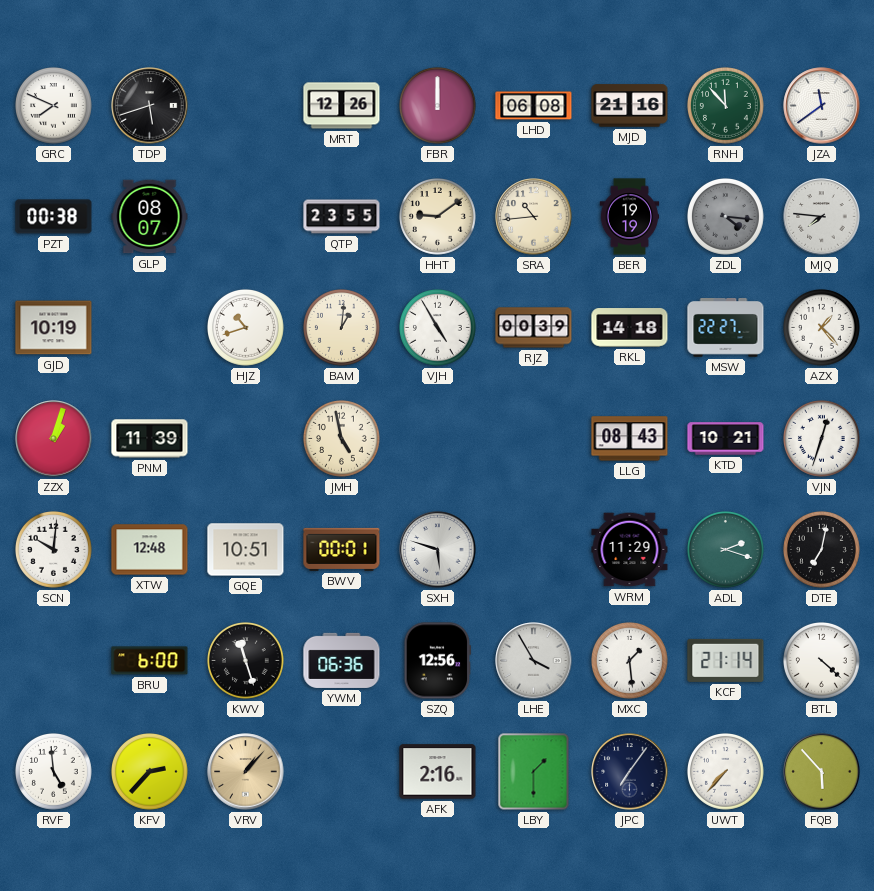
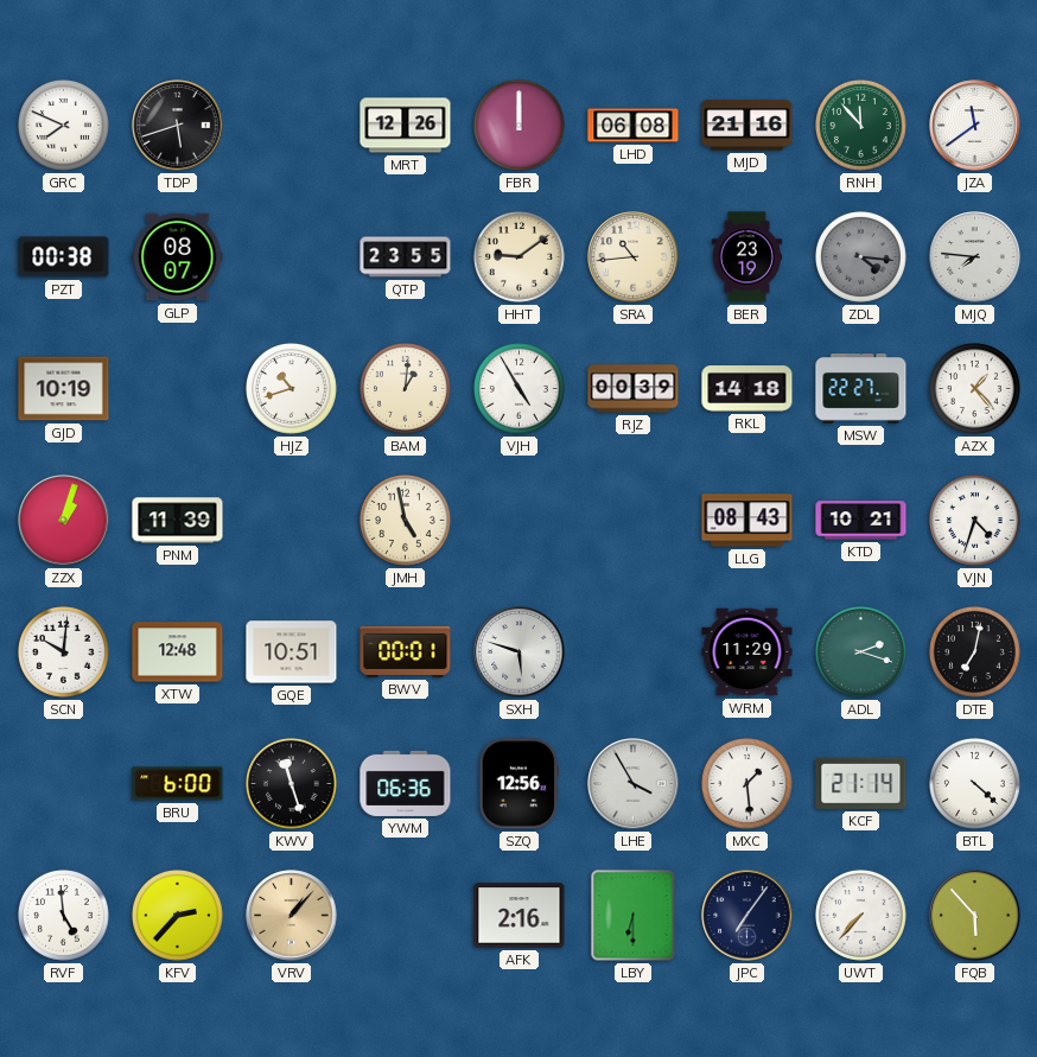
BER: 19:19 -> 23:19 (747, 257)
VJN: 12:33 -> 4:33 (975, 521)
LBY: 1:30 -> 6:30 (634, 916)
